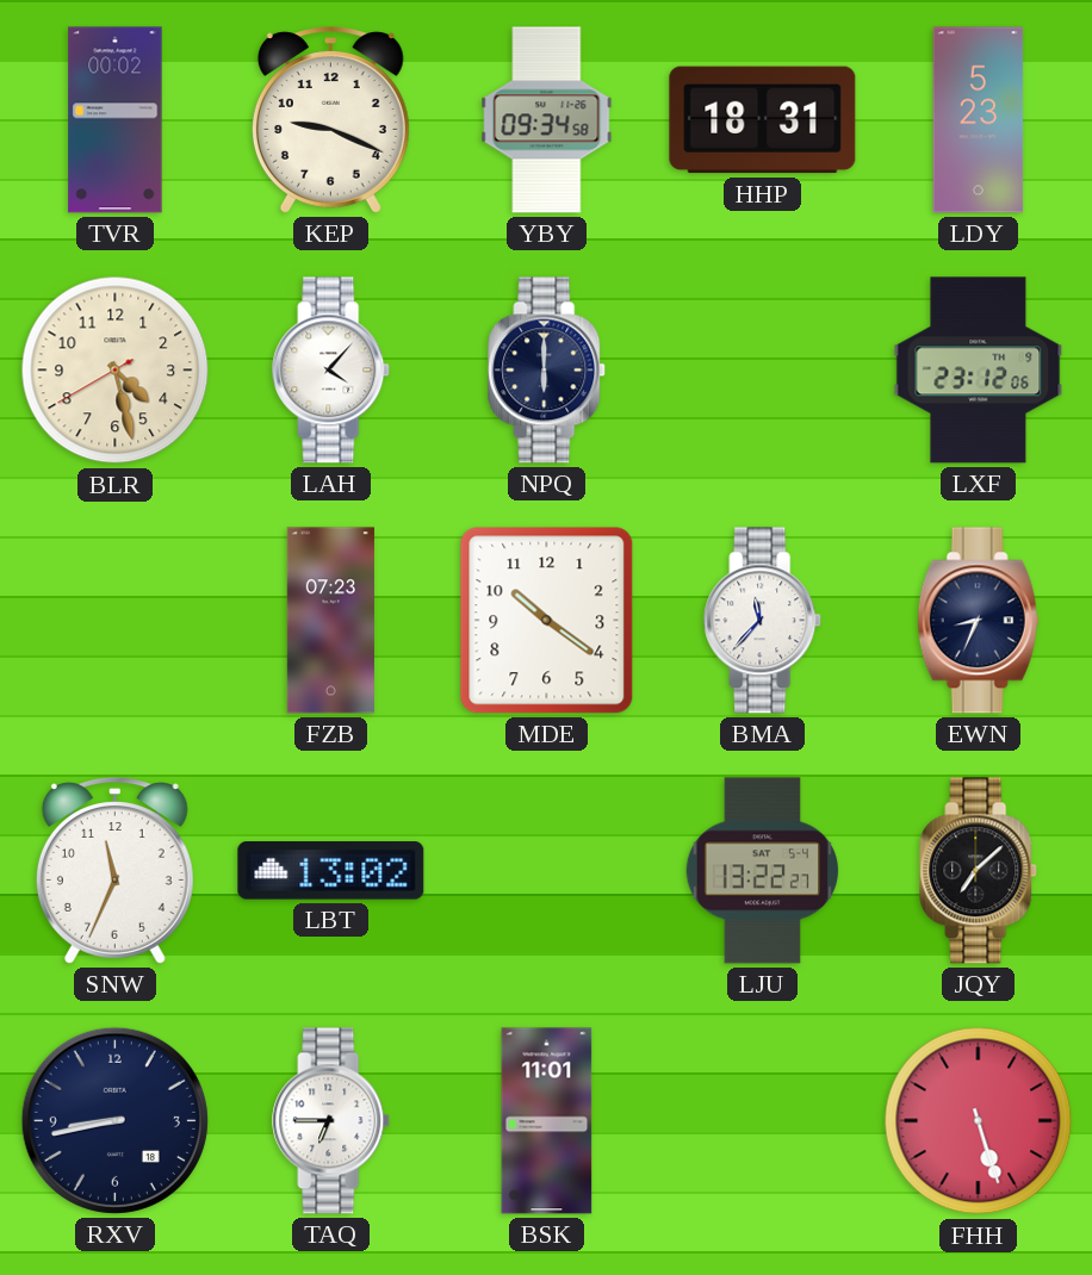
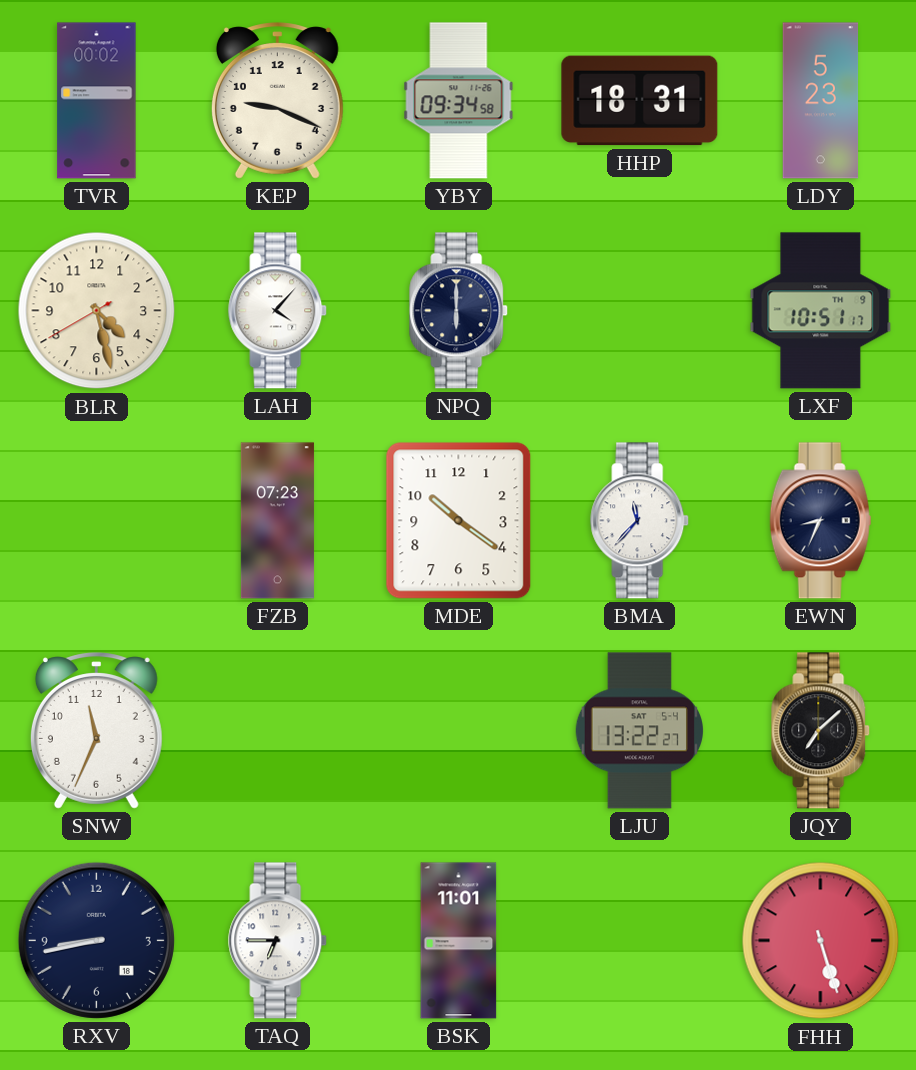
LXF: 23:12 -> 10:51 (821, 311)
LBT: 13:02 -> none (331, 871)
